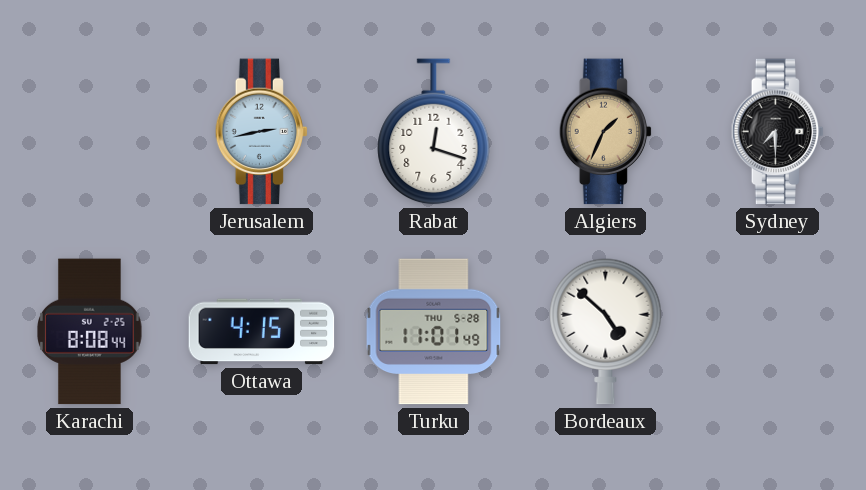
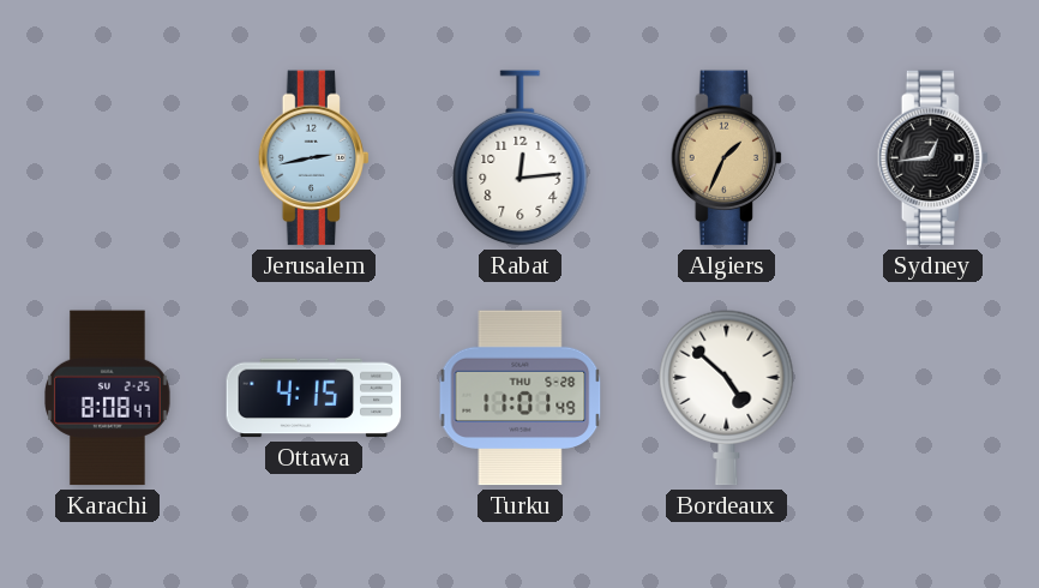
Rabat: 12:18 -> 12:14 (521, 158)
Sydney: 7:30 -> 12:44 (933, 158)
Karachi: 8:08:44 -> 8:08:47 (108, 398)
